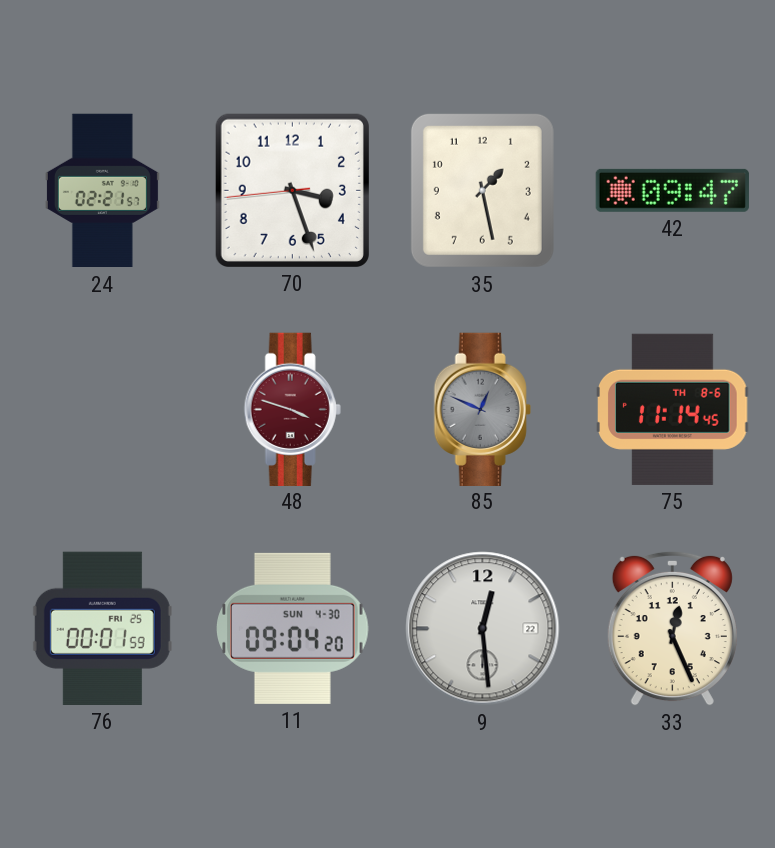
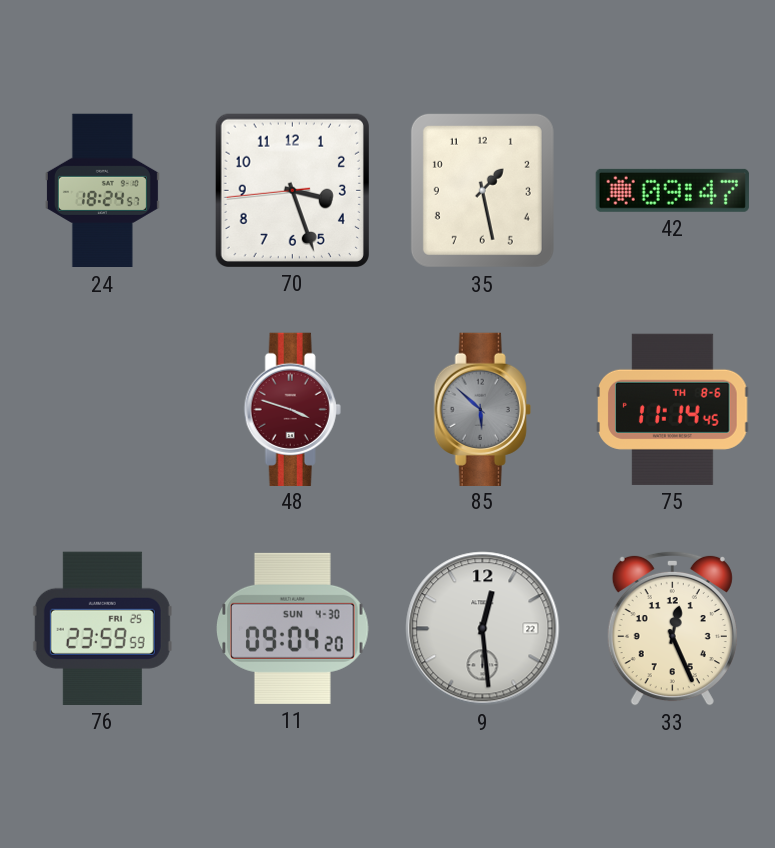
24: 02:21 -> 18:24 (102, 191)
85: 12:49 -> 5:52 (482, 409)
76: 00:01 -> 23:59 (102, 628)
